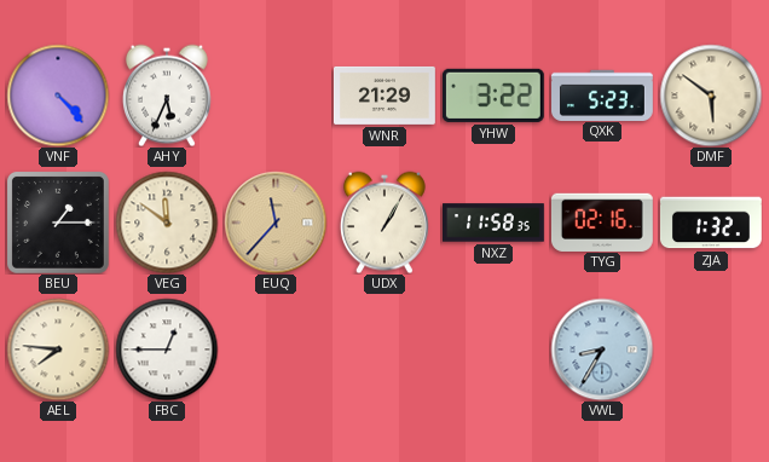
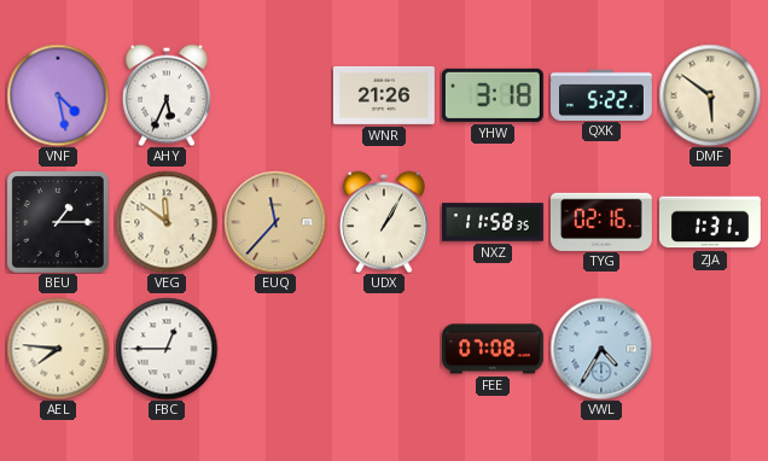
VNF: 4:23 -> 4:28 (58, 95)
WNR: 21:29 -> 21:26 (385, 95)
YHW: 3:22 -> 3:18 (493, 95)
QXK: 5:23 -> 5:22 (603, 94)
ZJA: 1:32 -> 1:31 (710, 222)
FEE: none -> 07:08 (493, 349)
VWL: 8:35 -> 4:35 (601, 349)
